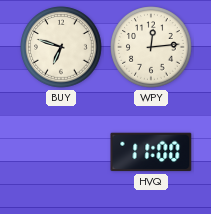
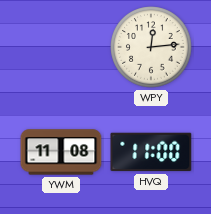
BUY: 6:48 -> none (61, 47)
YWM: none -> 11:08 (61, 152)
